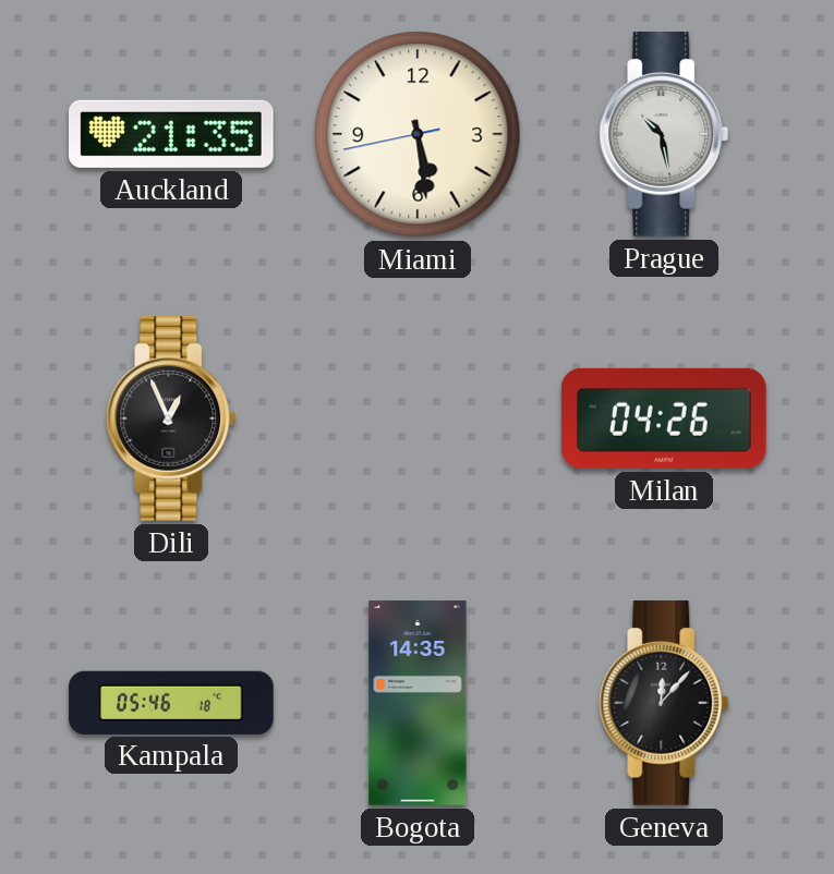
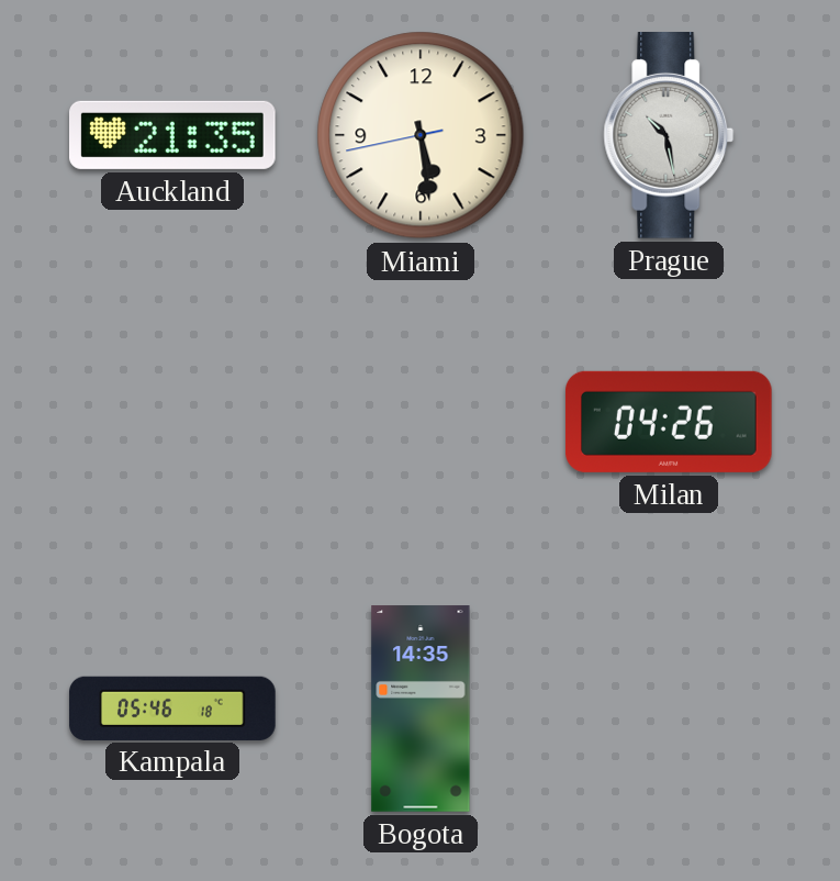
Dili: 12:56 -> none (171, 420)
Geneva: 12:07 -> none (664, 704)
